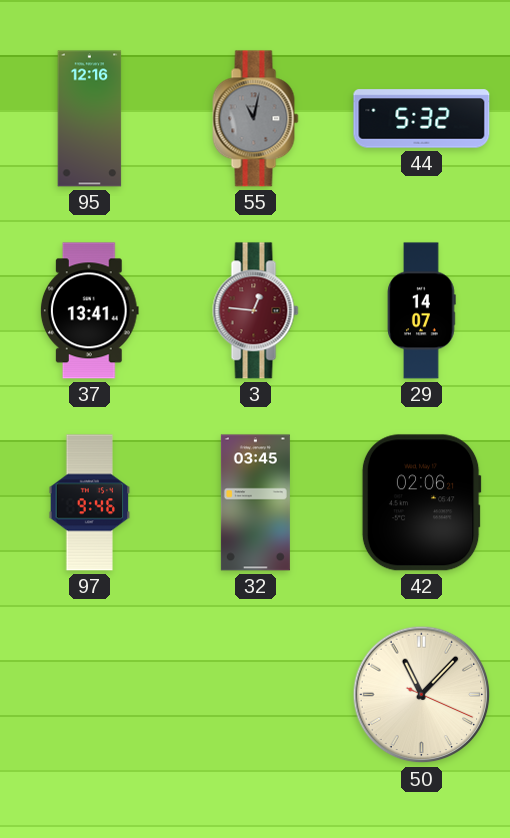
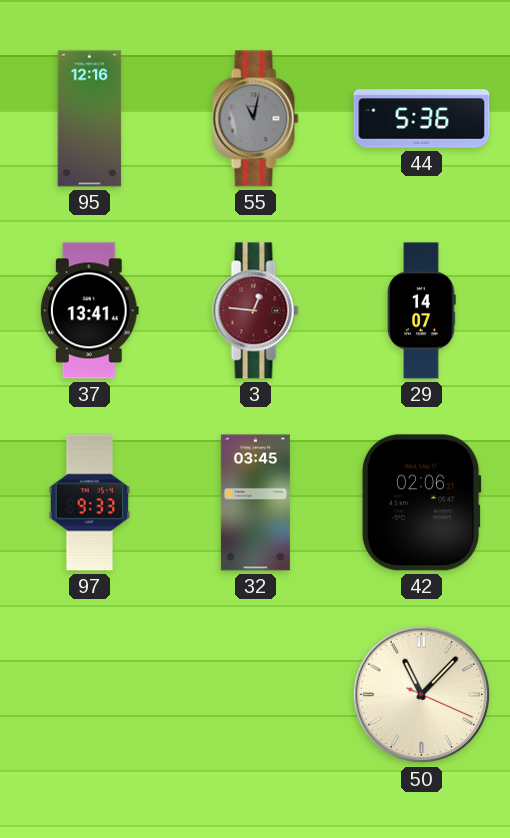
44: 5:32 -> 5:36 (422, 119)
97: 9:46 -> 9:33 (90, 503)
